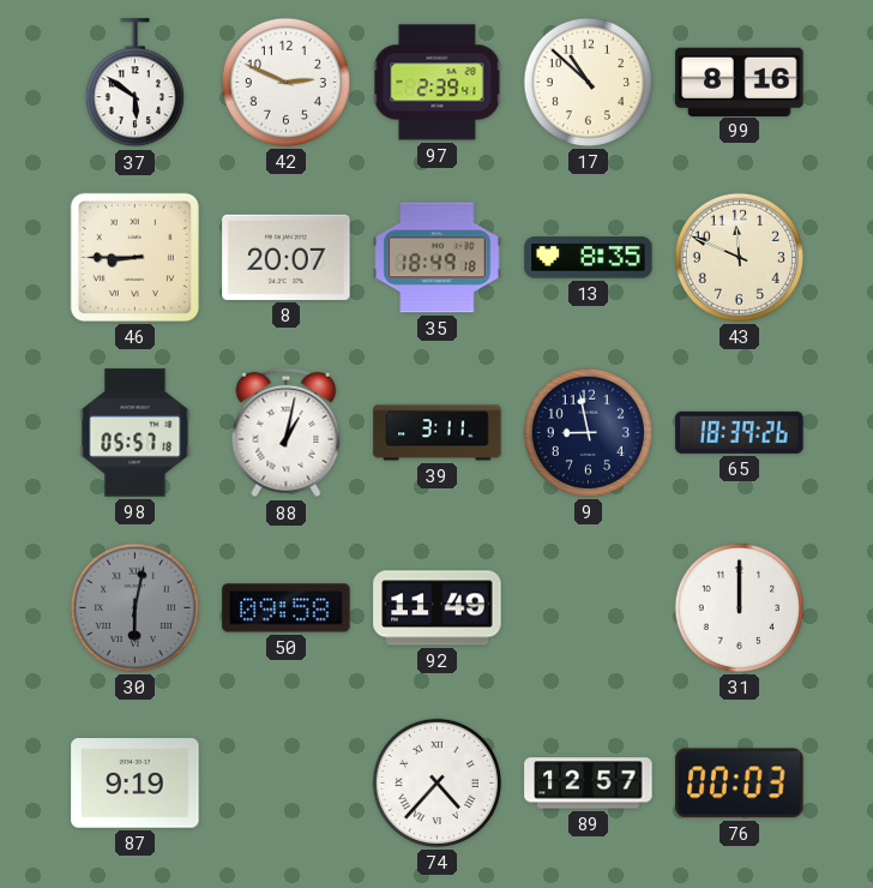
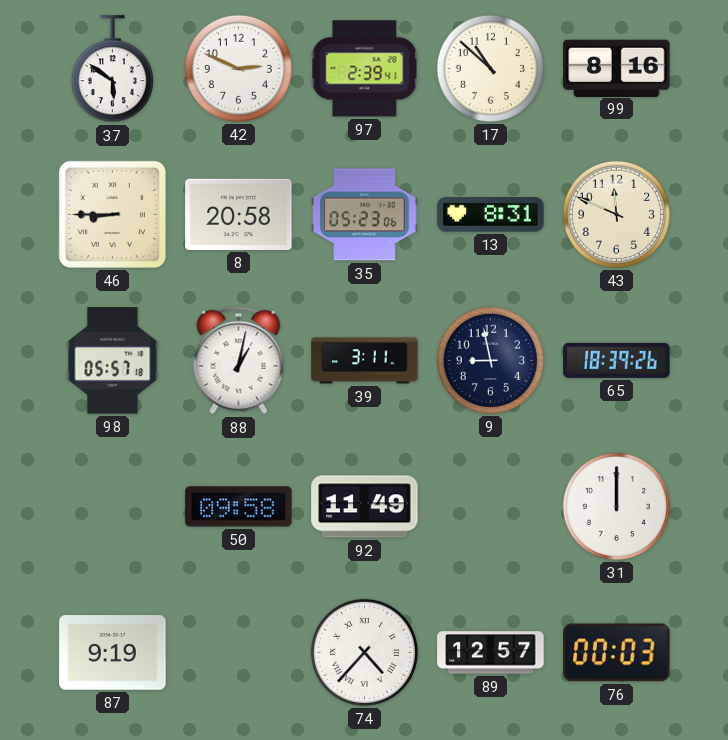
8: 20:07 -> 20:58 (239, 214)
35: 18:49 -> 05:23 (365, 215)
13: 8:35 -> 8:31 (491, 215)
30: 6:02 -> none (134, 607)
